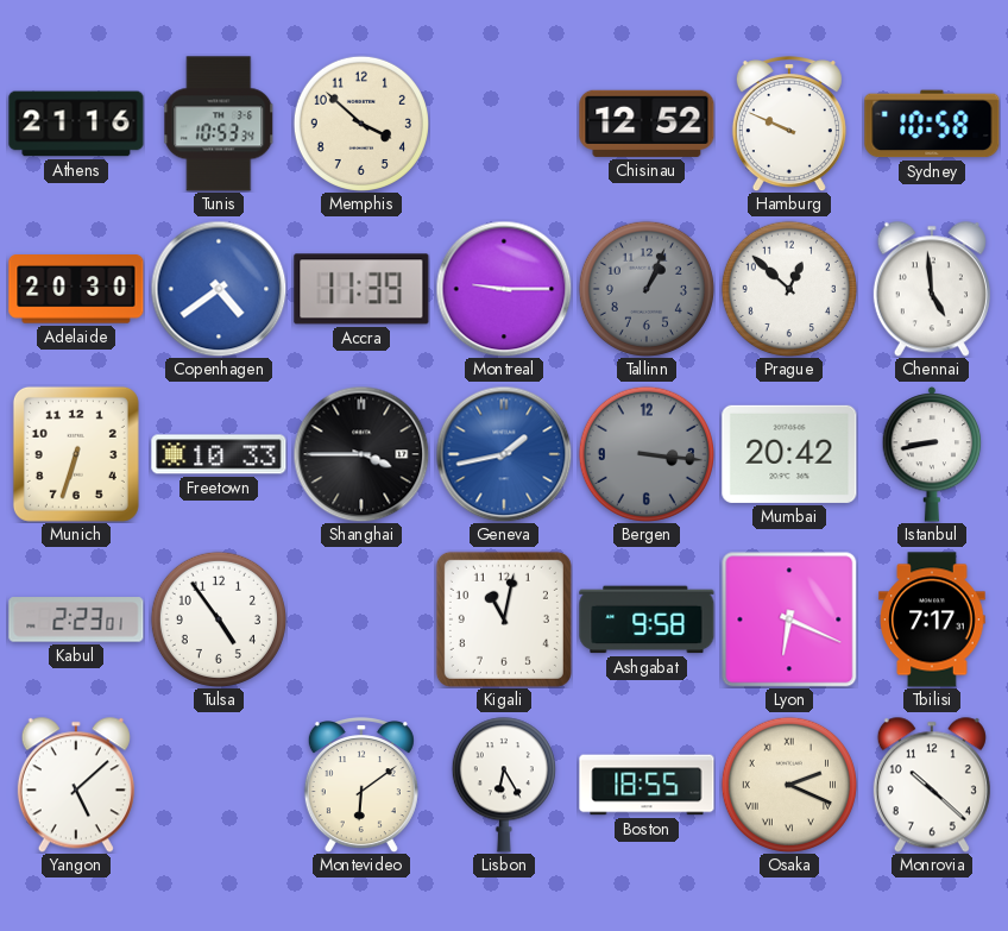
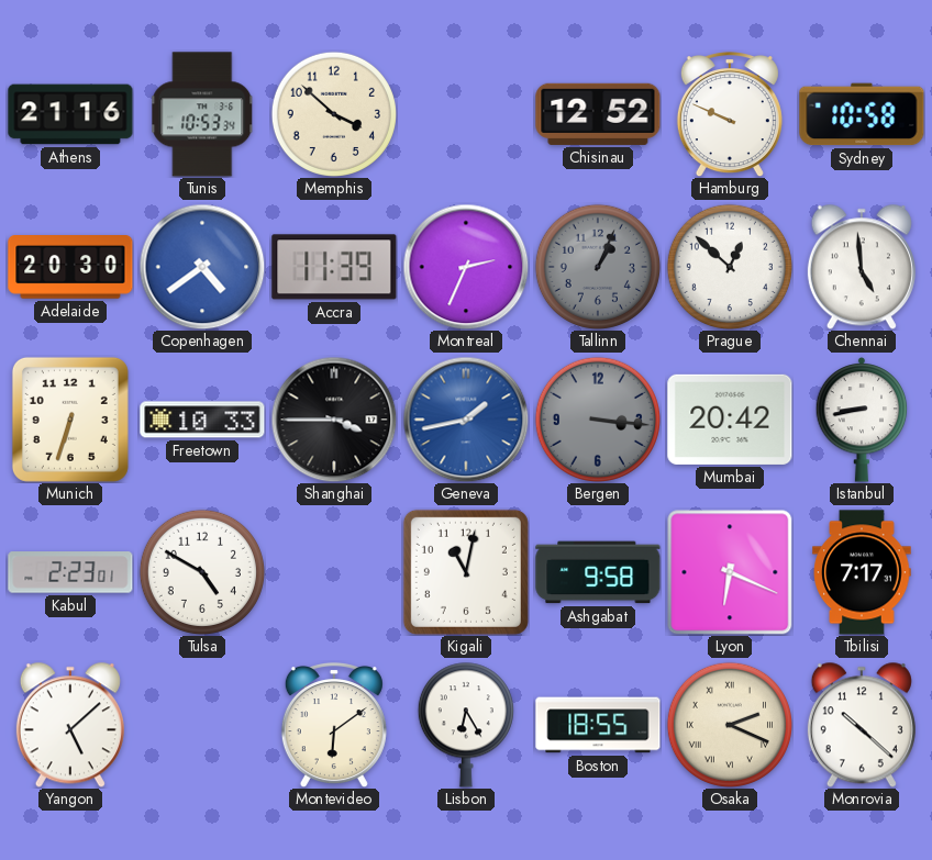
Montreal: 9:15 -> 2:34 (466, 267)
Tulsa: 4:54 -> 4:50 (202, 572)
